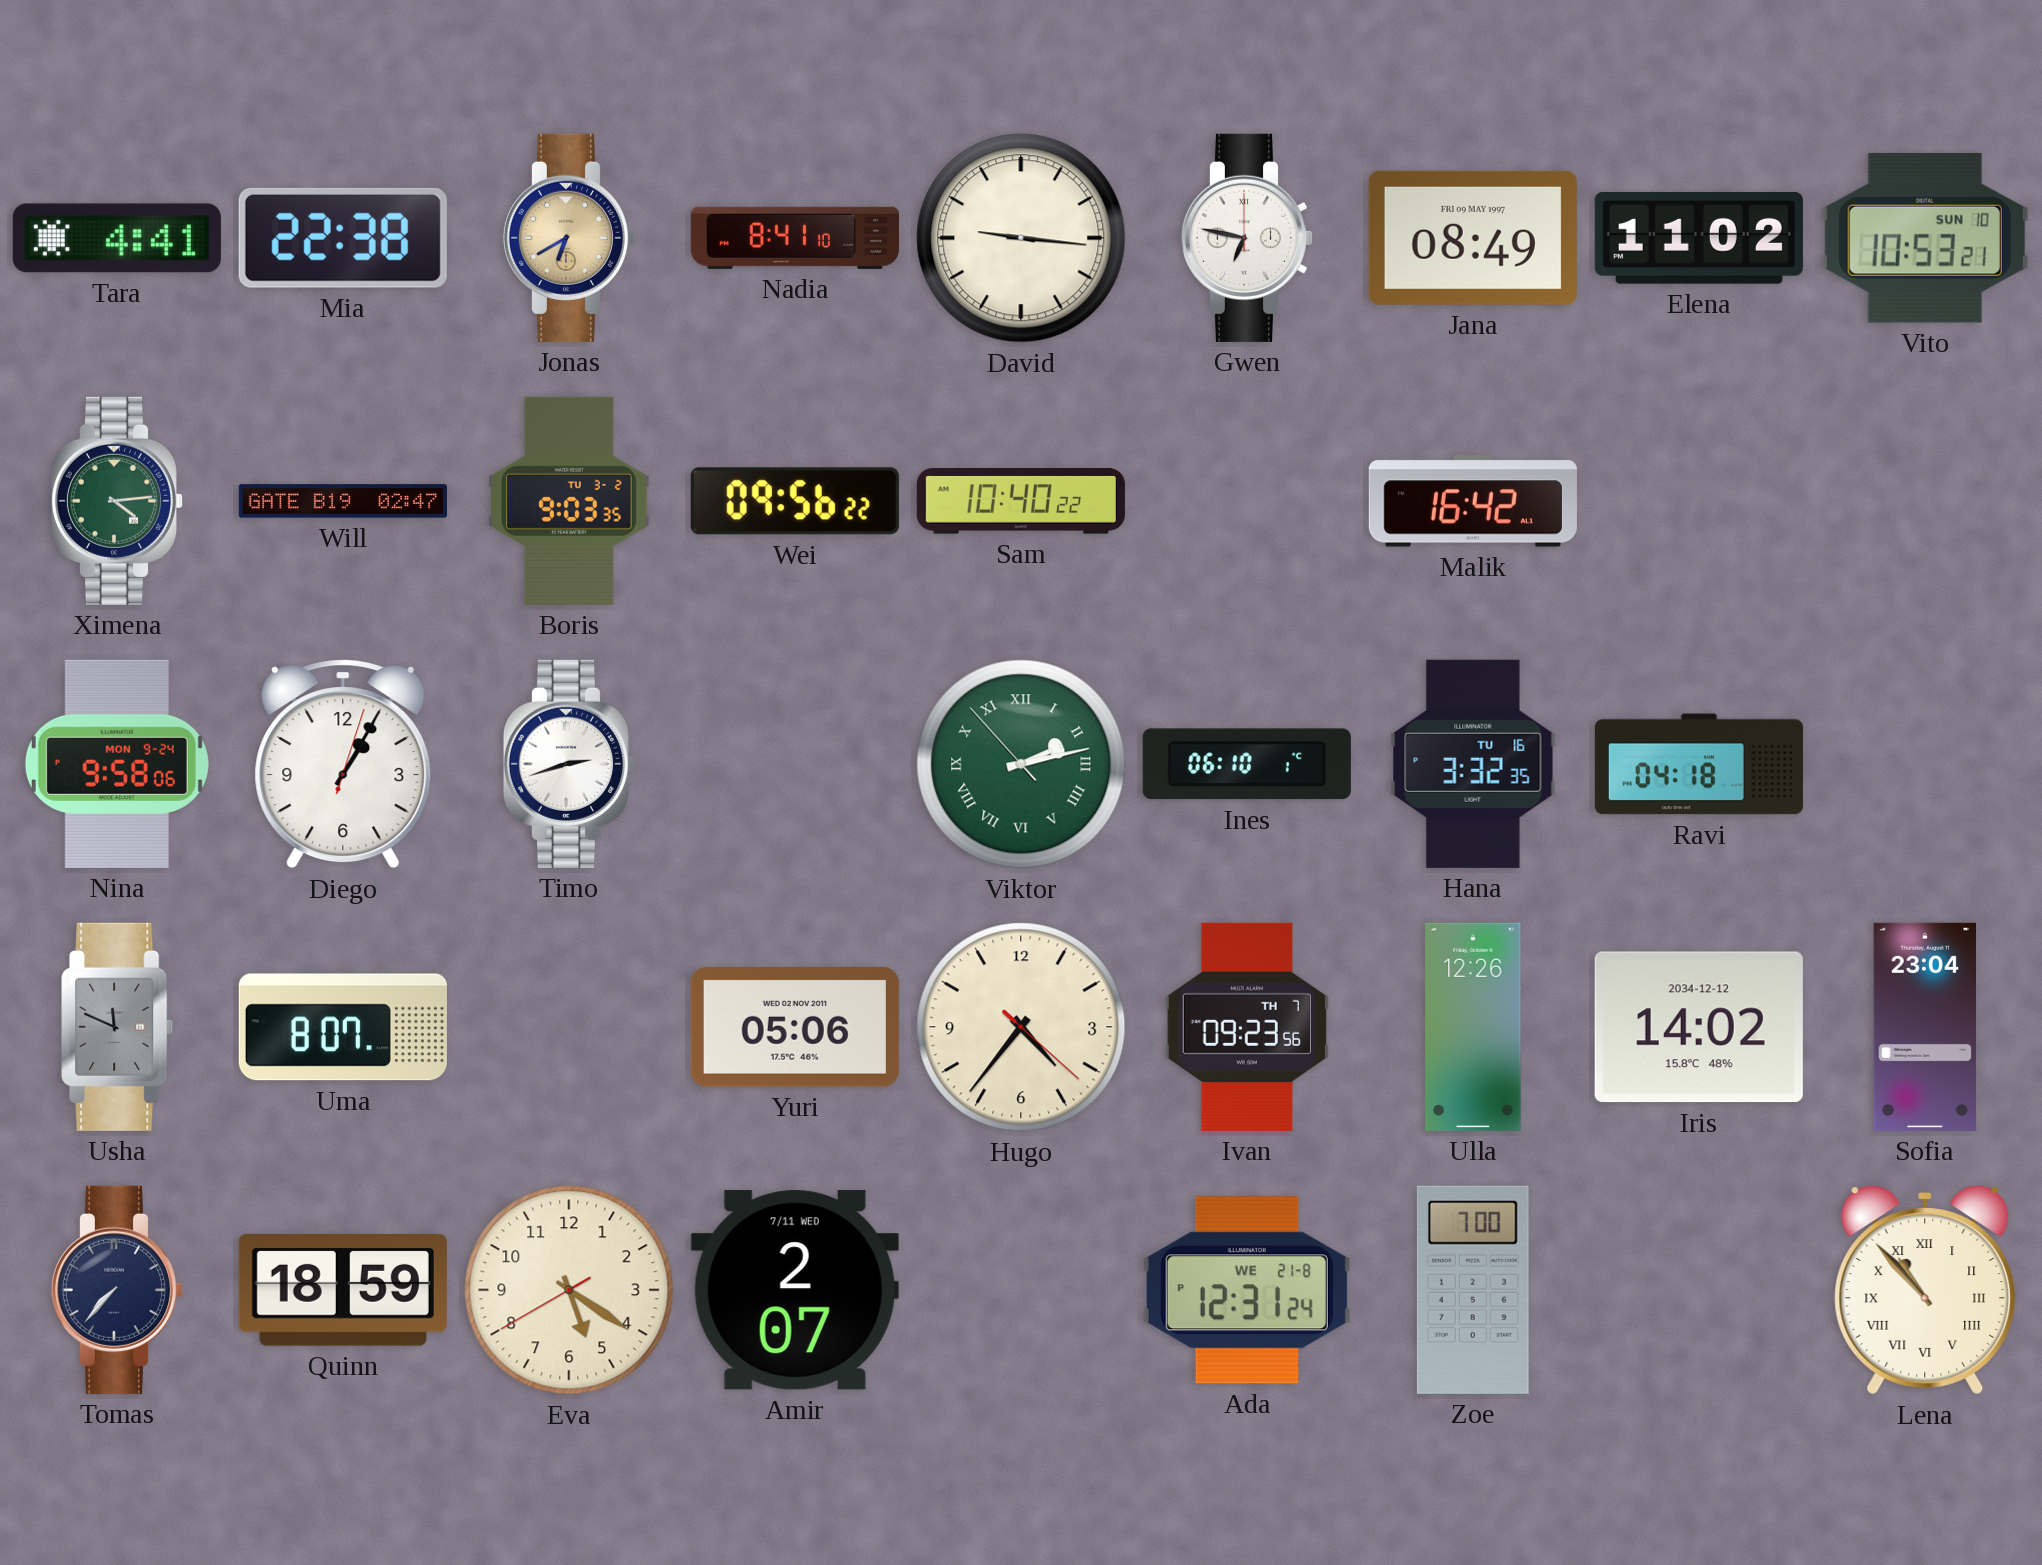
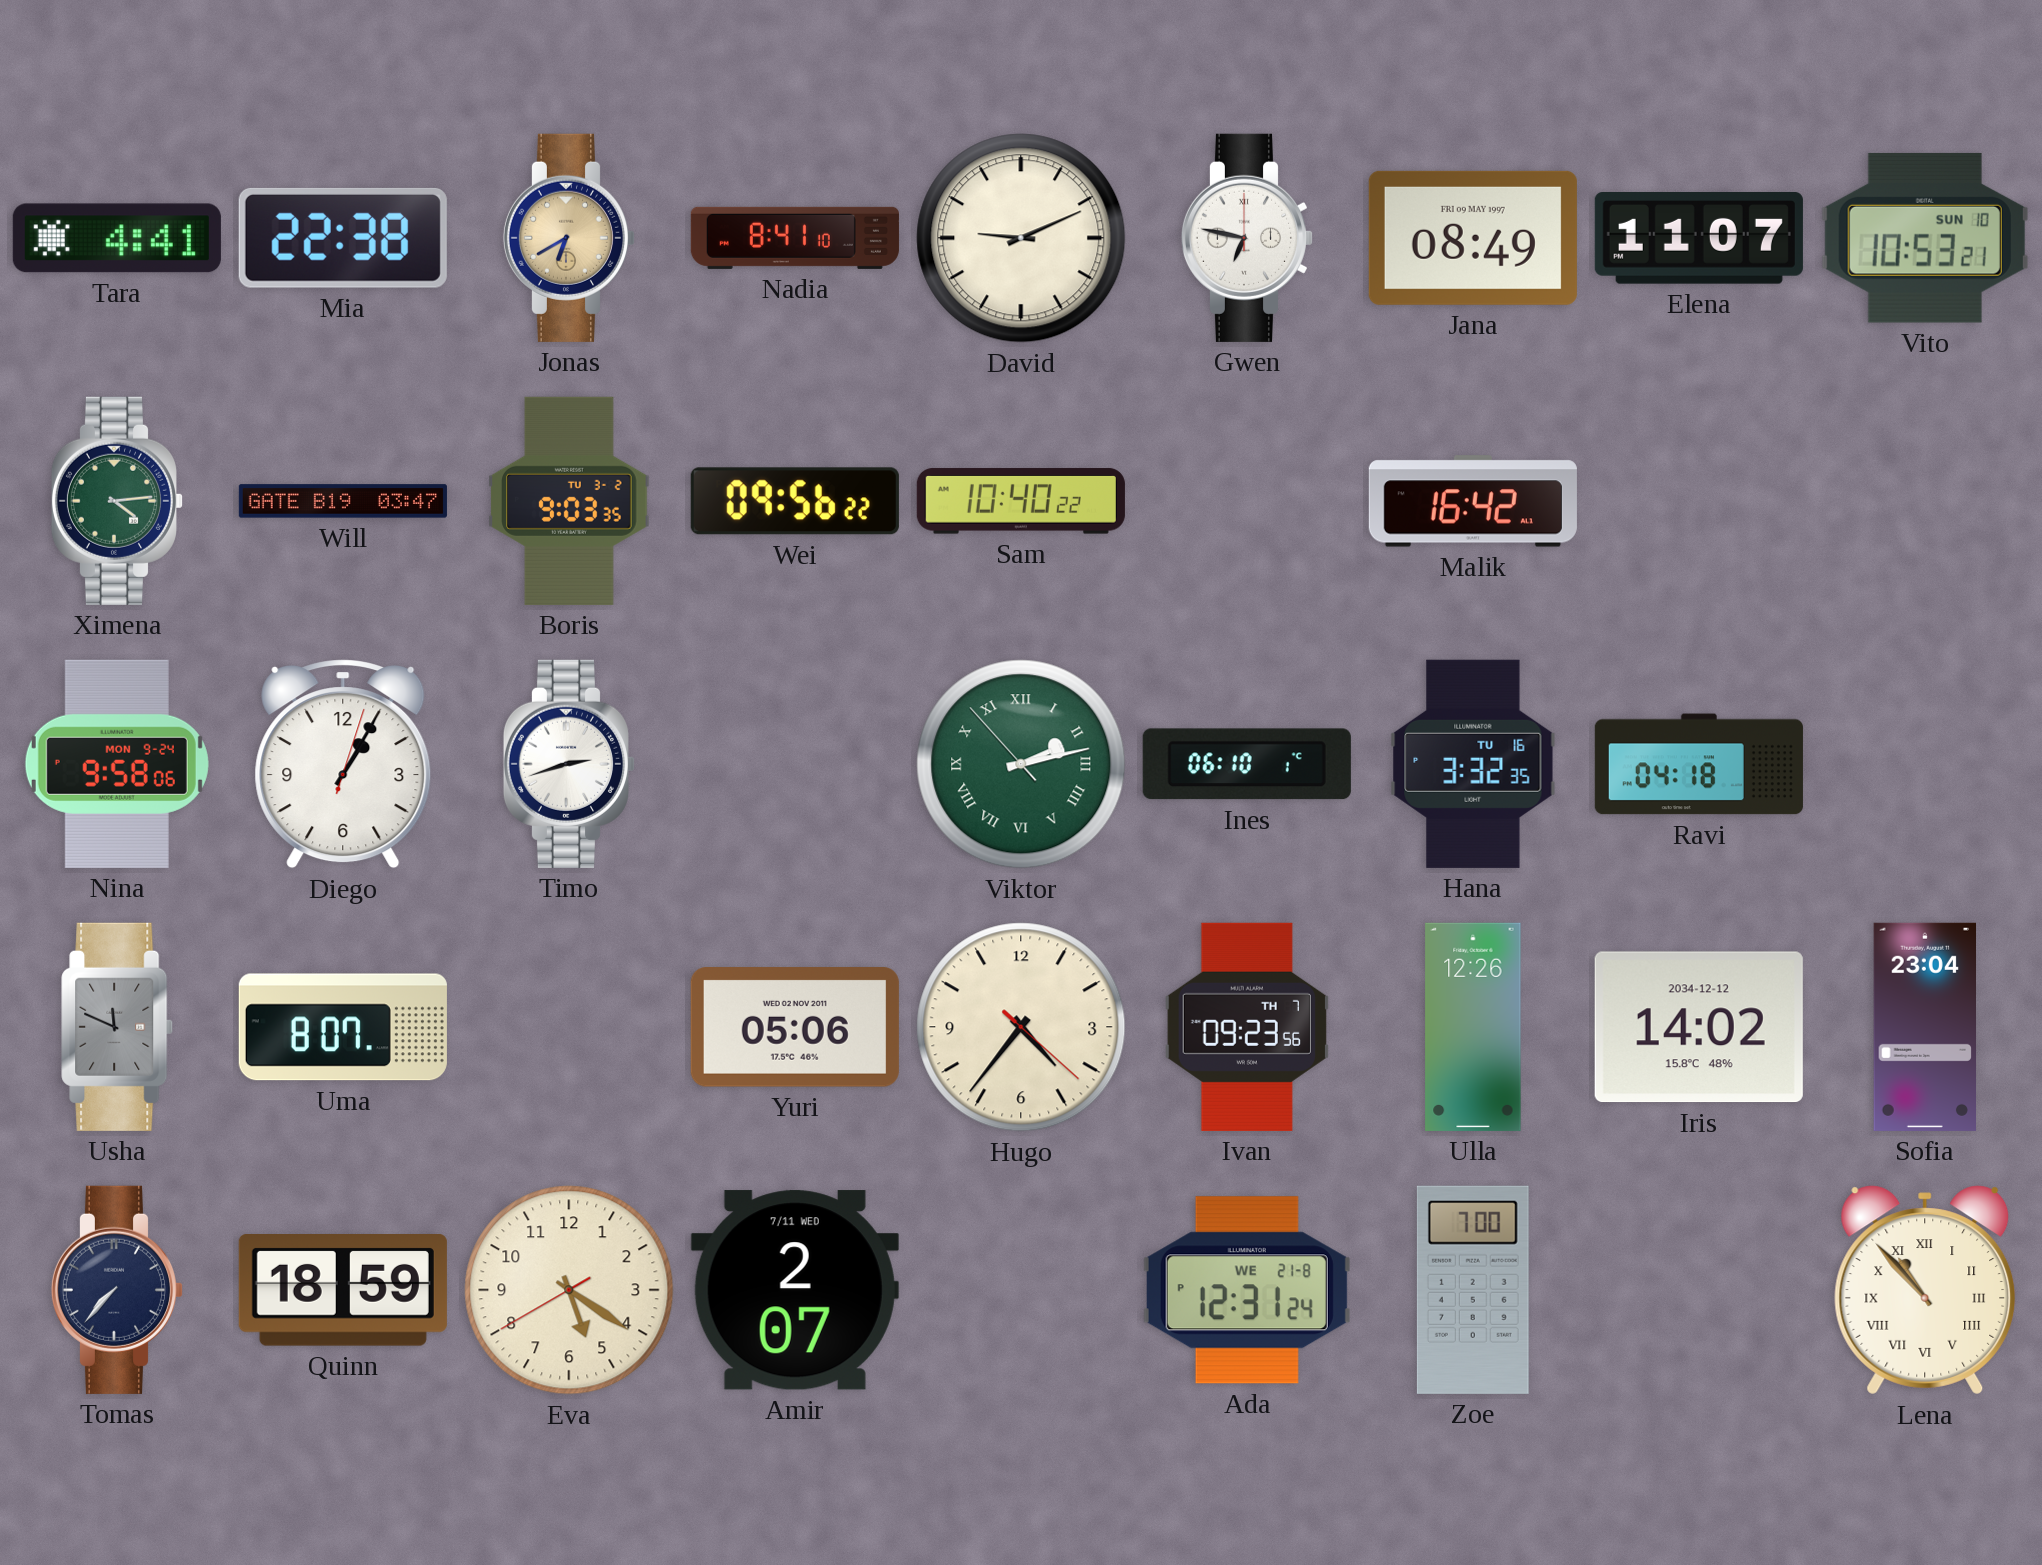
David: 9:16 -> 9:11 (1021, 238)
Elena: 11:02 -> 11:07 (1699, 239)
Will: 02:47 -> 03:47 (343, 501)
